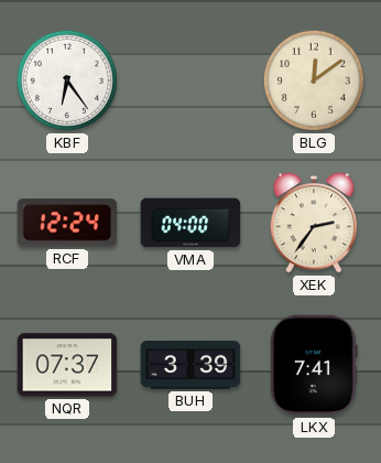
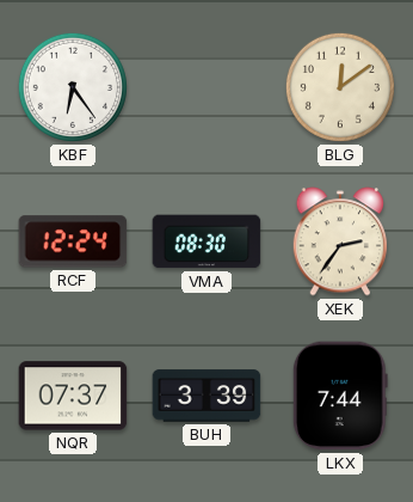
VMA: 04:00 -> 08:30 (207, 241)
LKX: 7:41 -> 7:44 (340, 396)
